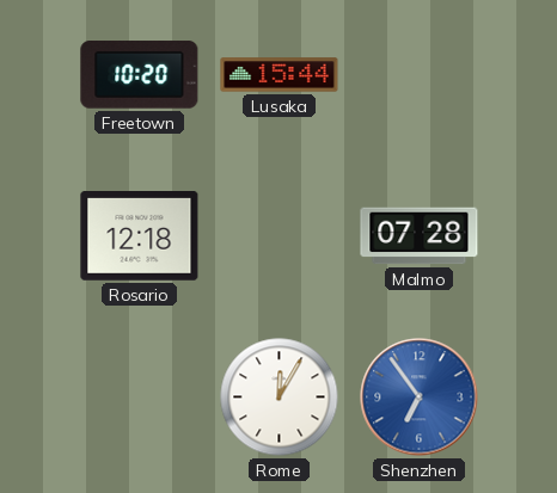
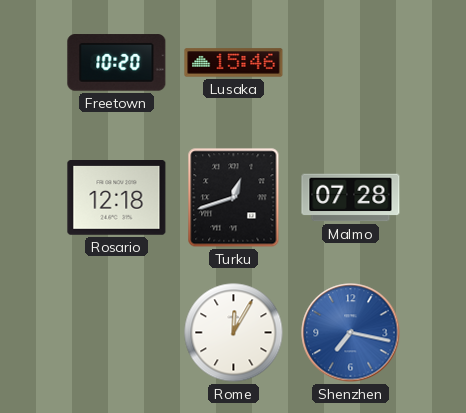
Lusaka: 15:44 -> 15:46 (234, 63)
Turku: none -> 12:42 (234, 198)
Shenzhen: 6:54 -> 7:17 (351, 333)
